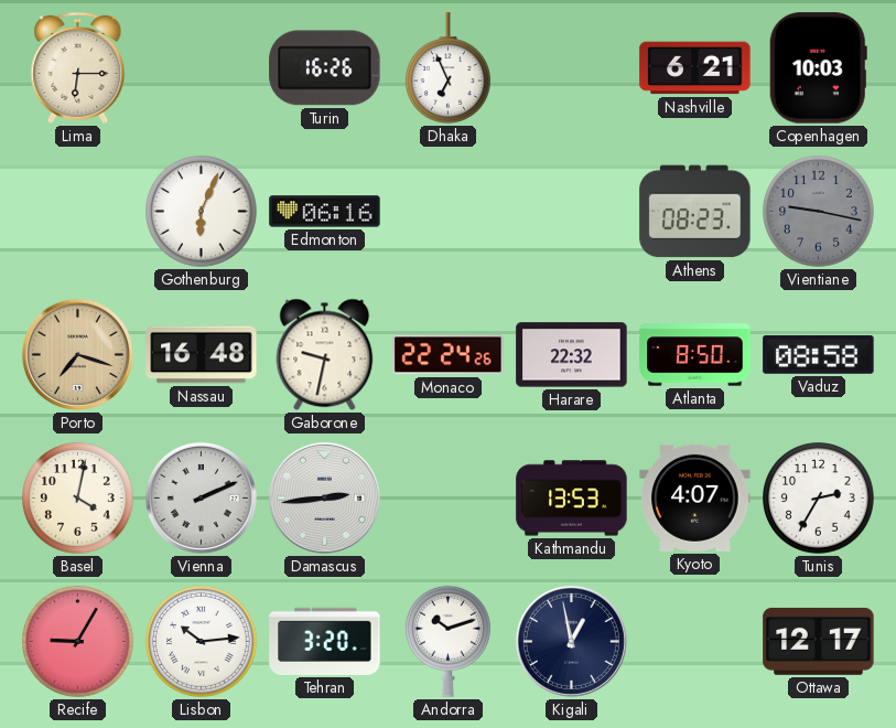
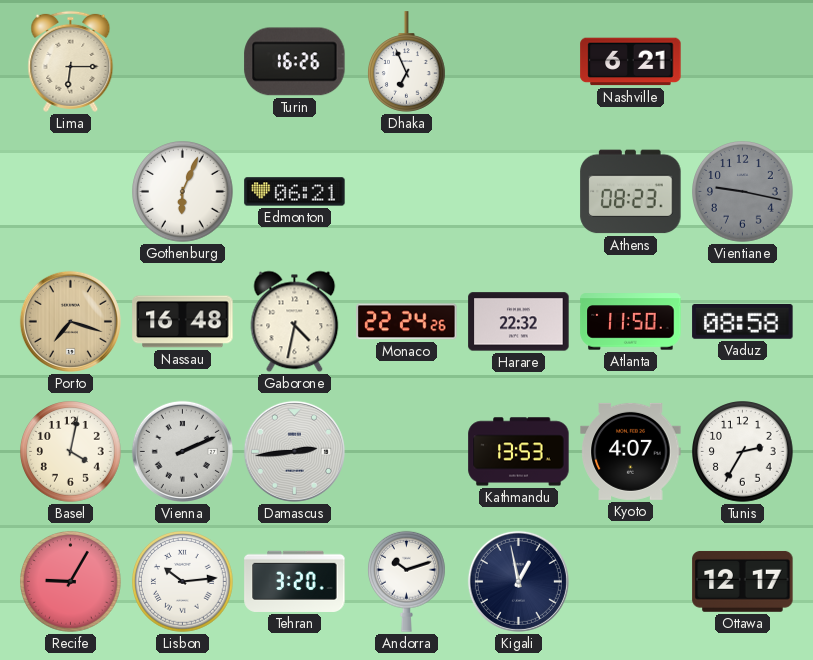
Copenhagen: 10:03 -> none (818, 68)
Edmonton: 06:16 -> 06:21 (295, 192)
Gaborone: 9:32 -> 4:32 (295, 322)
Atlanta: 8:50 -> 11:50 (631, 322)
